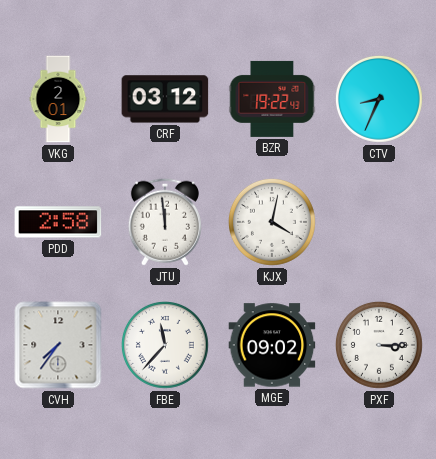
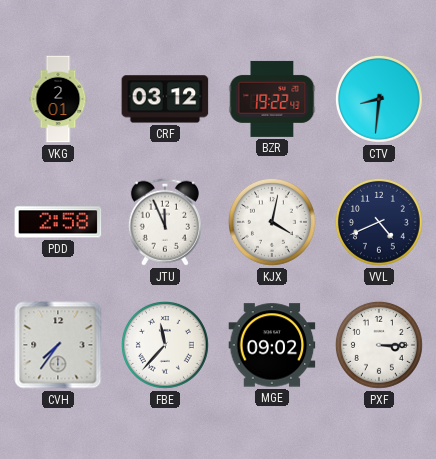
CTV: 8:34 -> 8:31 (379, 99)
JTU: 11:59 -> 11:56 (165, 222)
VVL: none -> 4:41 (379, 222)
